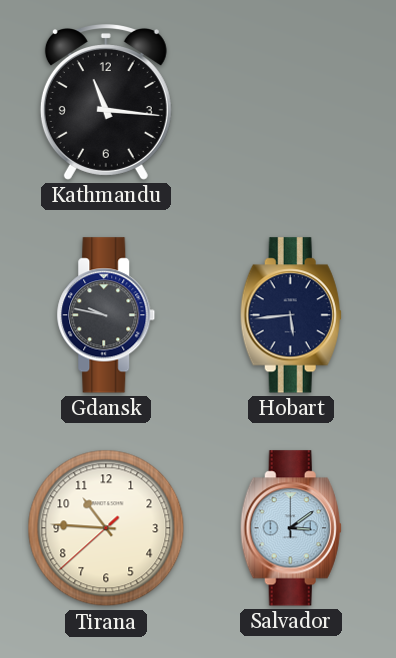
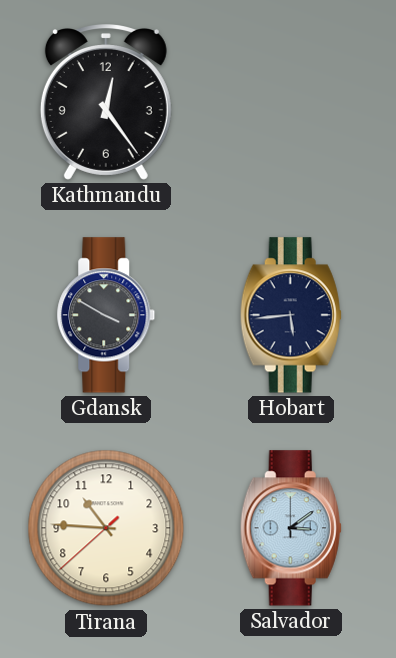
Kathmandu: 11:16 -> 12:24 (106, 103)
Gdansk: 9:47 -> 3:50 (106, 315)
